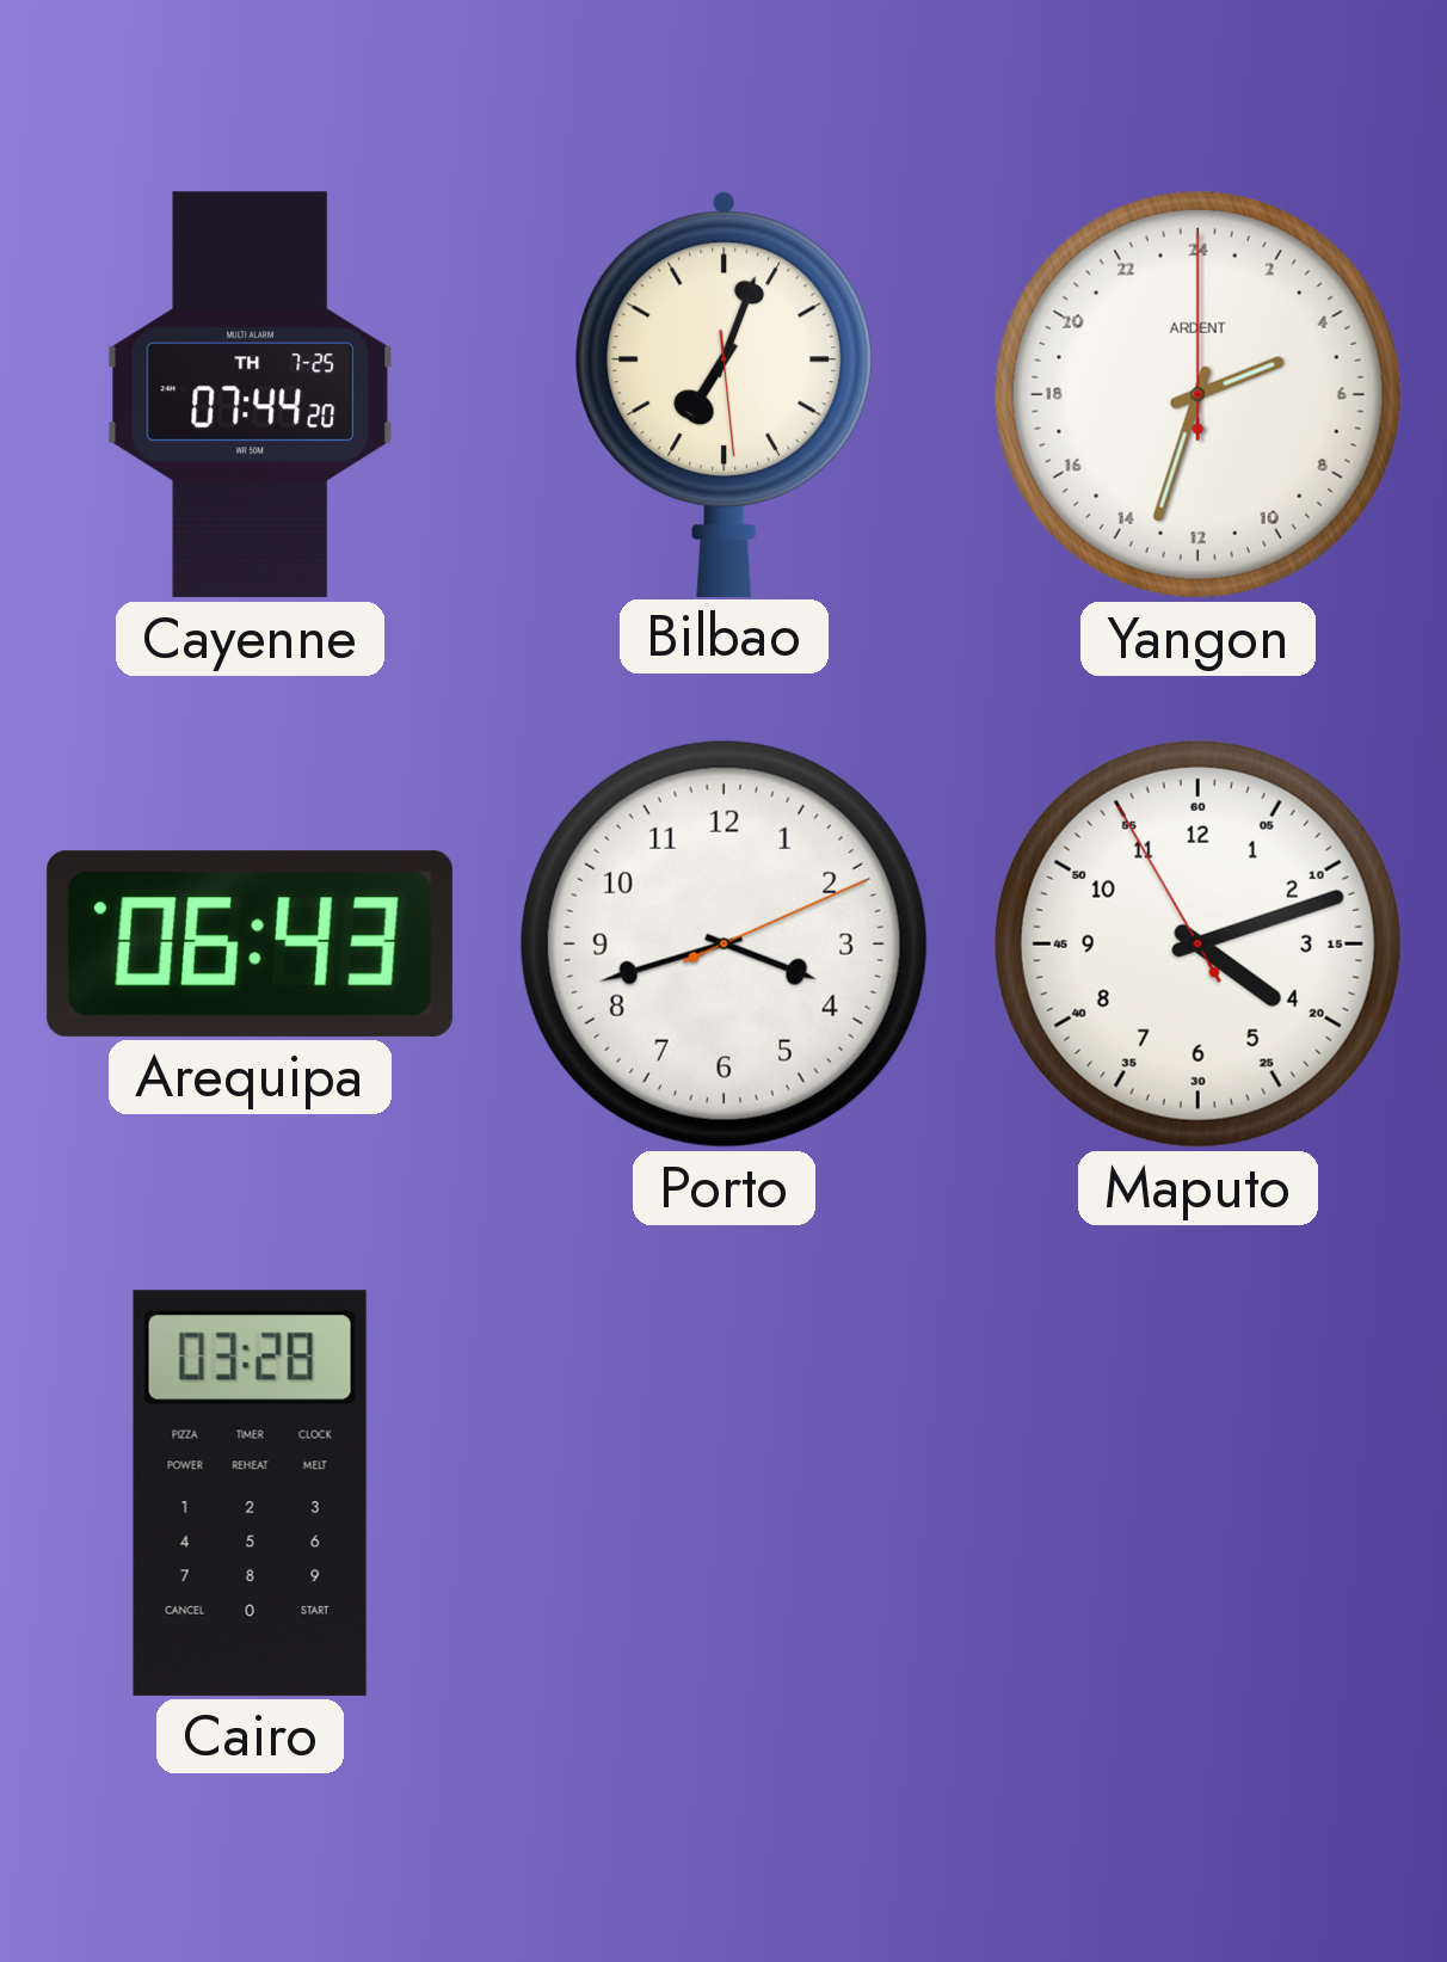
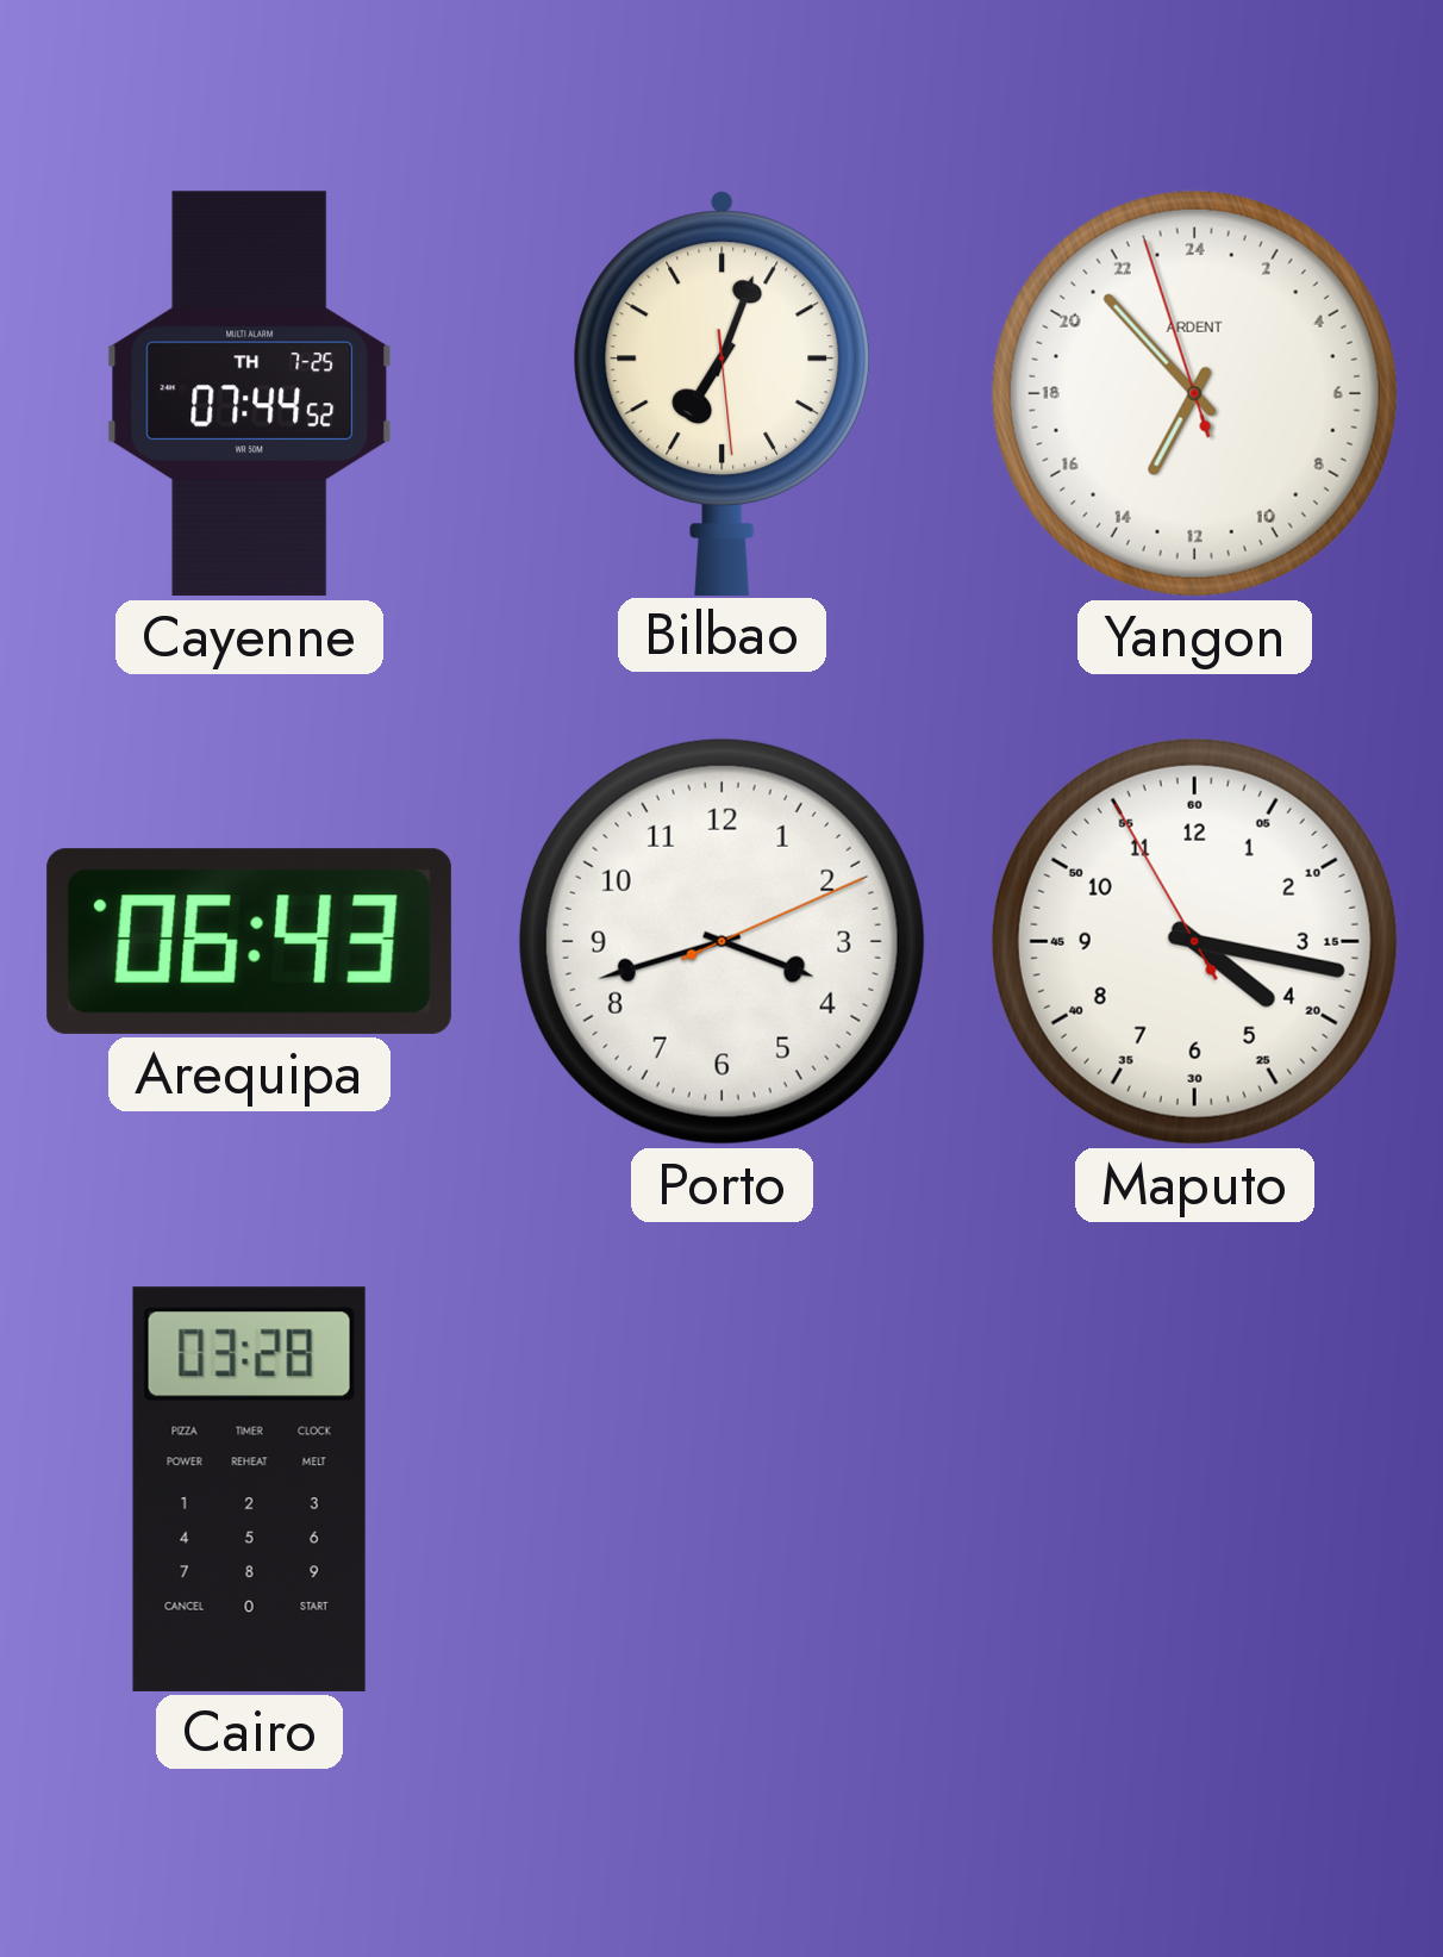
Cayenne: 07:44:20 -> 07:44:52 (249, 394)
Yangon: 4:33 -> 13:52 (1194, 393)
Maputo: 4:11 -> 4:16 (1194, 941)
